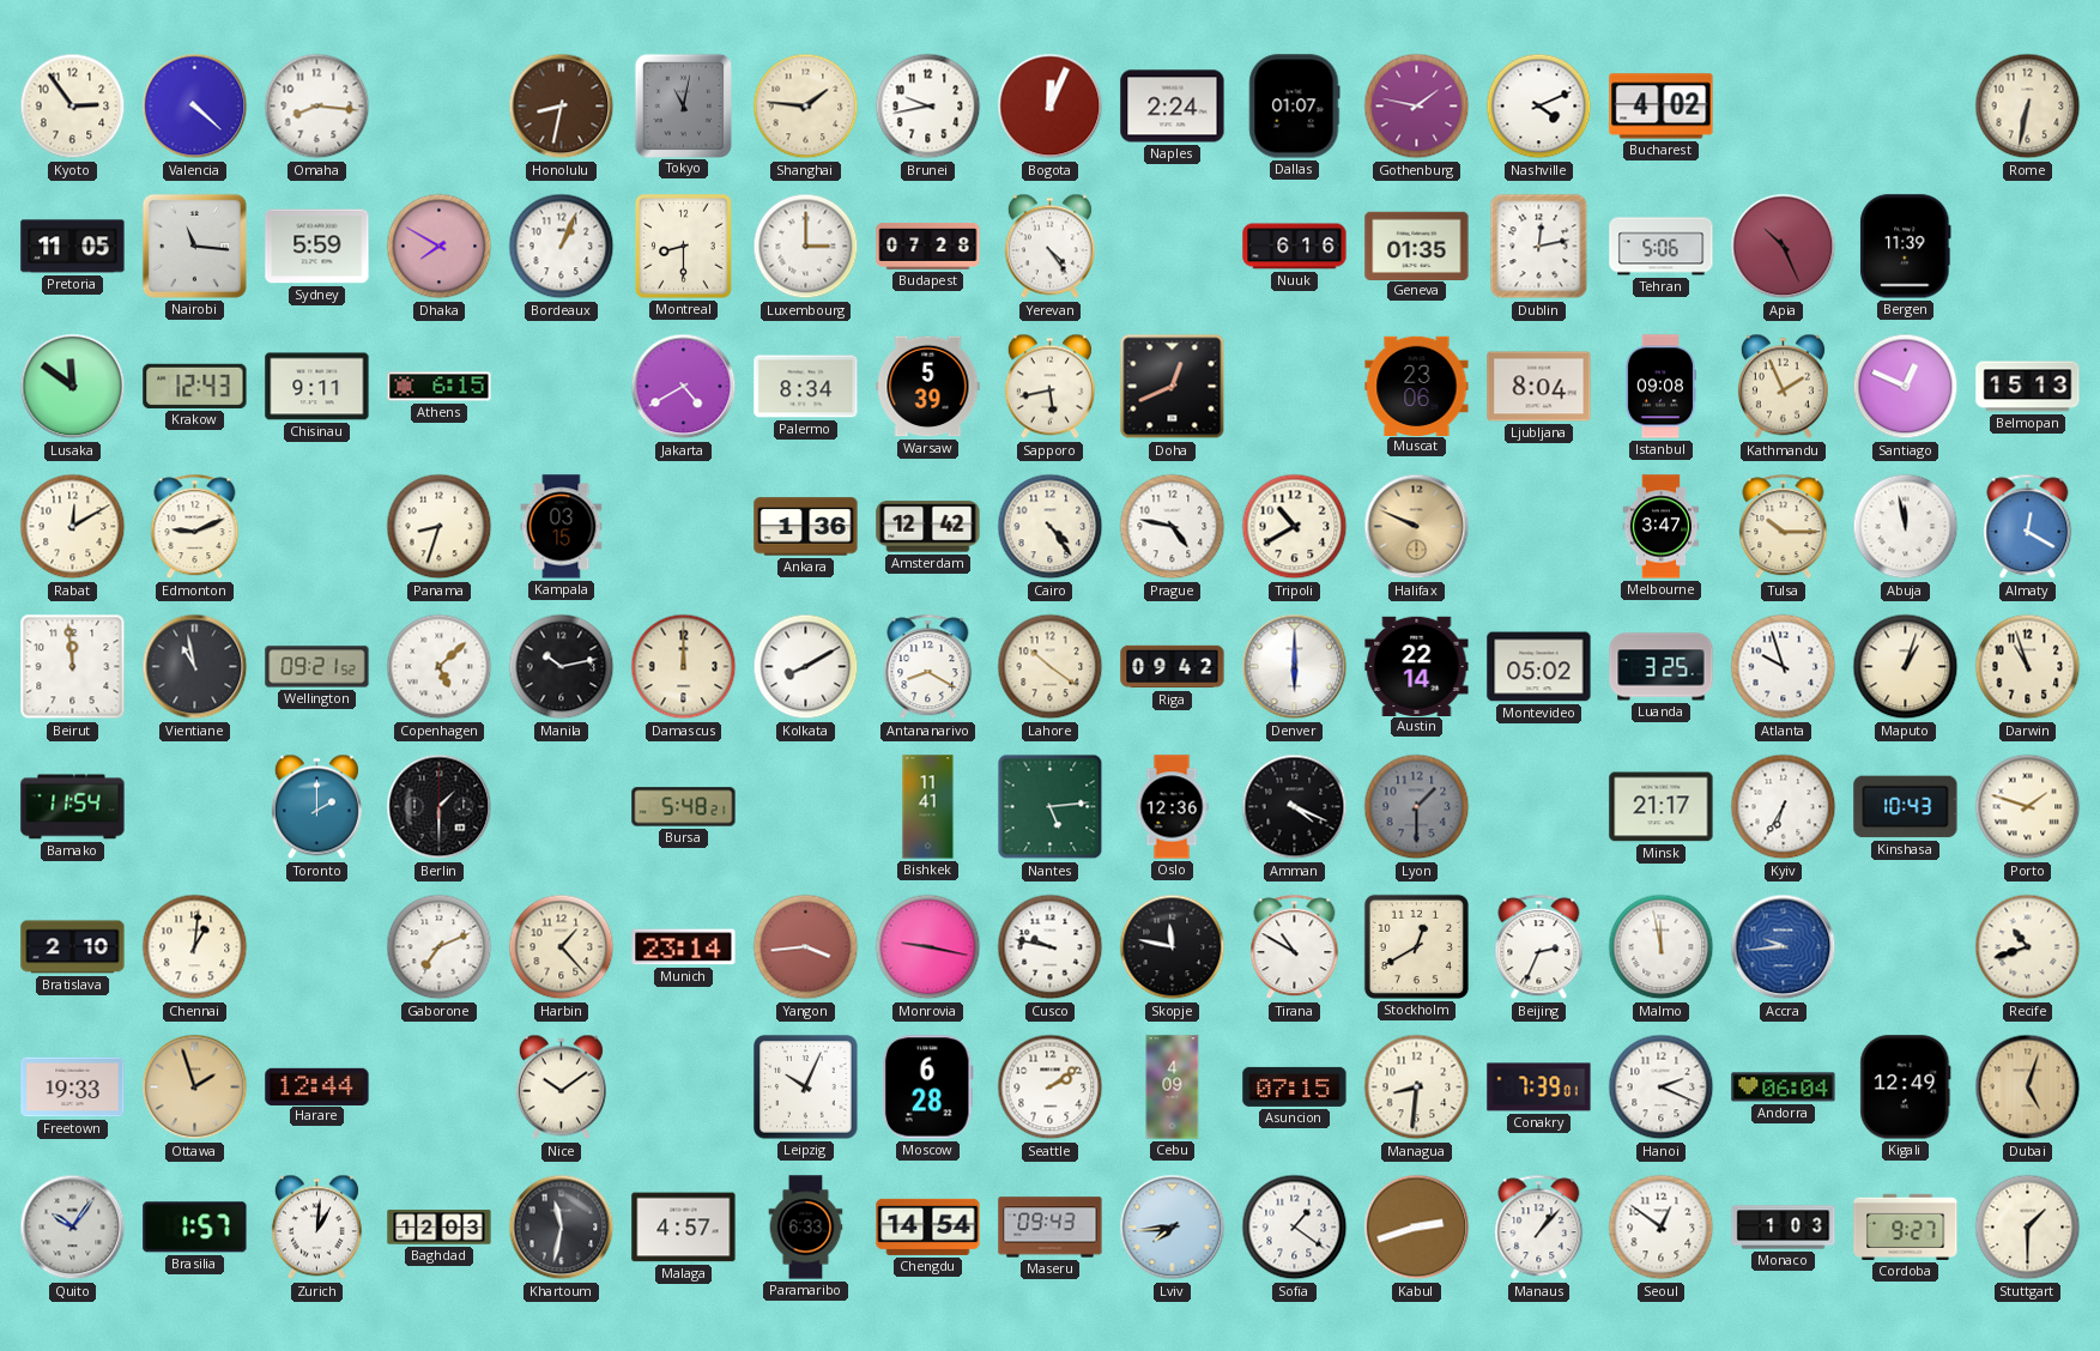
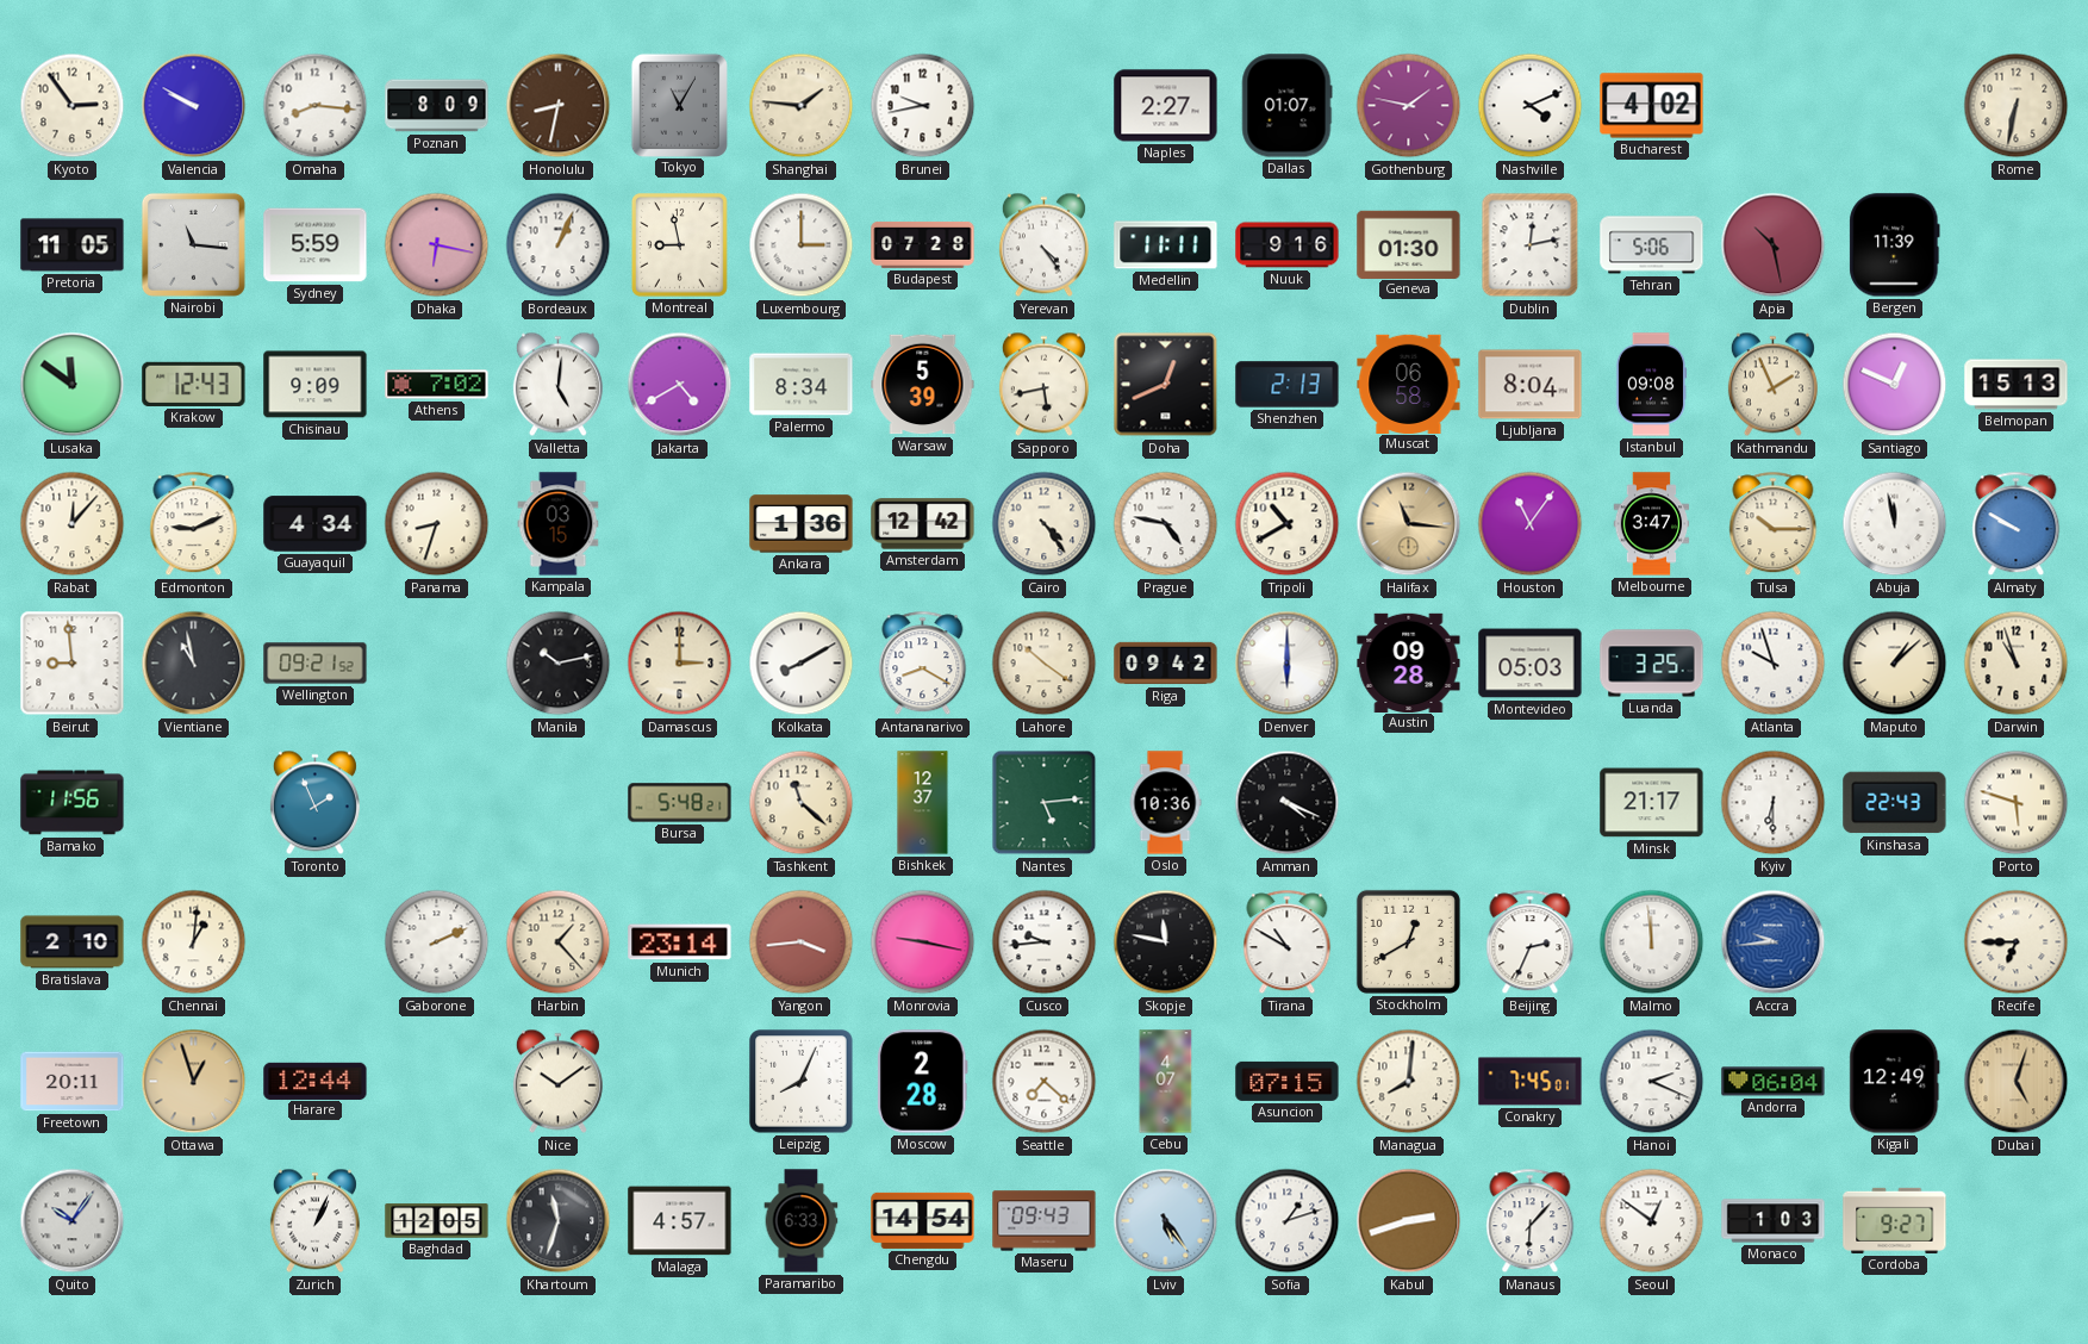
Valencia: 4:22 -> 9:50 (194, 106)
Poznan: none -> 8:09 (437, 106)
Tokyo: 11:02 -> 11:05 (679, 105)
Bogota: 12:04 -> none (1051, 107)
Naples: 2:24 -> 2:27 (1166, 106)
Dhaka: 7:50 -> 6:17 (437, 245)
Montreal: 8:30 -> 8:58 (680, 245)
Medellin: none -> 11:11 (1166, 245)
Nuuk: 6:16 -> 9:16 (1288, 245)
Geneva: 01:35 -> 01:30 (1409, 244)
Apia: 10:26 -> 10:28 (1774, 245)
Chisinau: 9:11 -> 9:09 (316, 385)
Athens: 6:15 -> 7:02 (437, 385)
Valletta: none -> 5:01 (557, 385)
Shenzhen: none -> 2:13 (1288, 385)
Muscat: 23:06 -> 06:58 (1409, 384)
Rabat: 12:10 -> 12:07 (73, 524)
Guayaquil: none -> 4:34 (316, 524)
Halifax: 9:49 -> 11:16 (1409, 524)
Houston: none -> 11:06 (1531, 524)
Almaty: 12:20 -> 9:50 (2017, 524)
Beirut: 11:59 -> 8:59 (73, 664)
Copenhagen: 5:08 -> none (440, 667)
Damascus: 12:00 -> 3:00 (680, 664)
Austin: 22:14 -> 09:28 (1409, 662)
Montevideo: 05:02 -> 05:03 (1531, 664)
Maputo: 1:03 -> 1:08 (1895, 664)
Bamako: 11:54 -> 11:56 (73, 803)
Toronto: 2:00 -> 1:56 (314, 803)
Berlin: 1:30 -> none (440, 807)
Tashkent: none -> 11:22 (802, 803)
Bishkek: 11:41 -> 12:37 (923, 803)
Oslo: 12:36 -> 10:36 (1165, 803)
Lyon: 1:30 -> none (1417, 807)
Kyiv: 6:35 -> 6:30 (1774, 803)
Kinshasa: 10:43 -> 22:43 (1895, 803)
Porto: 1:48 -> 5:48 (2017, 803)
Gaborone: 7:11 -> 2:11 (437, 942)
Cusco: 9:47 -> 9:44 (1045, 942)
Malmo: 11:58 -> 11:59 (1652, 942)
Recife: 10:42 -> 6:45 (2017, 942)
Freetown: 19:33 -> 20:11 (73, 1082)
Ottawa: 1:57 -> 12:57 (194, 1082)
Leipzig: 10:04 -> 8:04 (802, 1082)
Moscow: 6:28 -> 2:28 (922, 1082)
Seattle: 2:09 -> 7:22 (1045, 1082)
Cebu: 4:09 -> 4:07 (1166, 1082)
Managua: 8:31 -> 8:01 (1409, 1082)
Conakry: 7:39 -> 7:45 (1531, 1082)
Brasilia: 1:57 -> none (195, 1228)
Zurich: 1:01 -> 1:04 (314, 1221)
Baghdad: 12:03 -> 12:05 (437, 1221)
Khartoum: 11:32 -> 11:33 (559, 1221)
Lviv: 7:44 -> 5:24 (1166, 1221)
Sofia: 1:21 -> 1:12 (1288, 1221)
Manaus: 1:07 -> 6:07 (1531, 1221)
Stuttgart: 1:30 -> none (2028, 1228)
